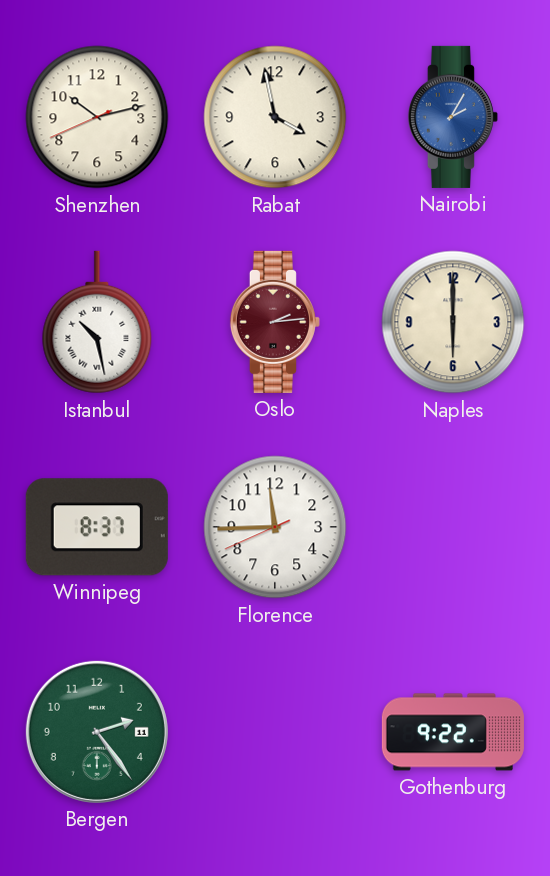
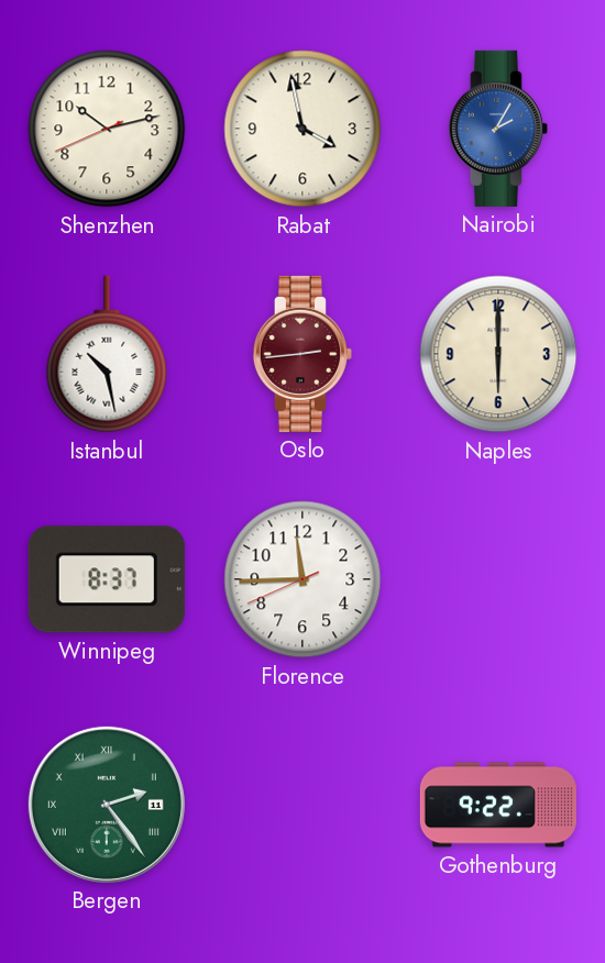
Oslo: 2:14 -> 2:44 (302, 354)
Bergen numerals: Arabic -> Roman (107, 805)
